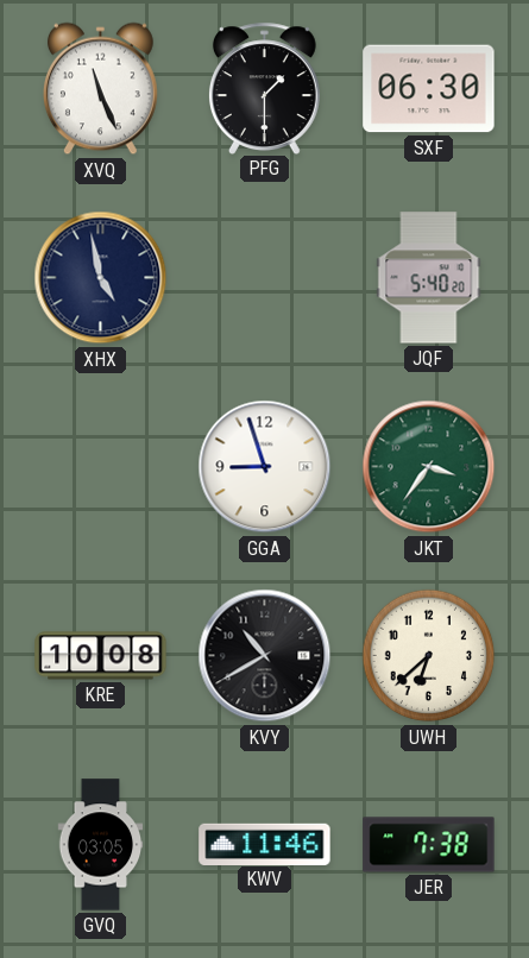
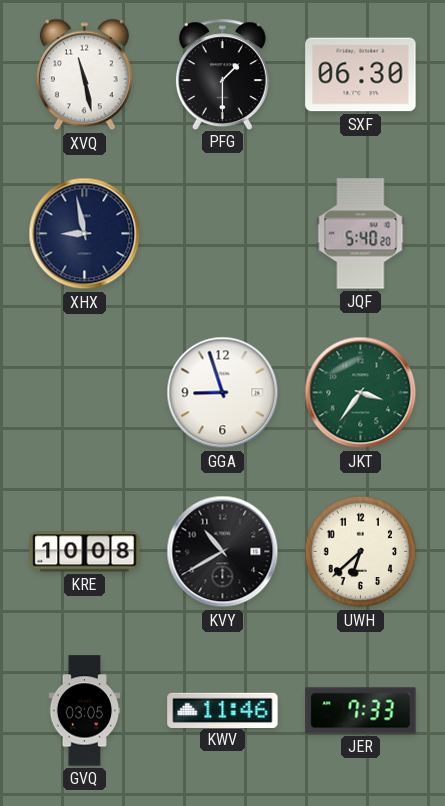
XVQ: 11:26 -> 11:28 (84, 75)
XHX: 4:58 -> 8:58 (85, 234)
JER: 7:38 -> 7:33 (361, 711)
